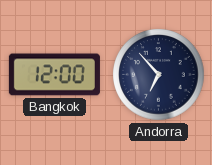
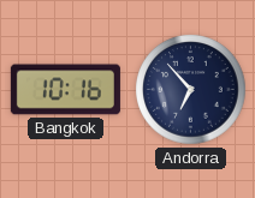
Bangkok: 12:00 -> 10:16 (65, 90)
